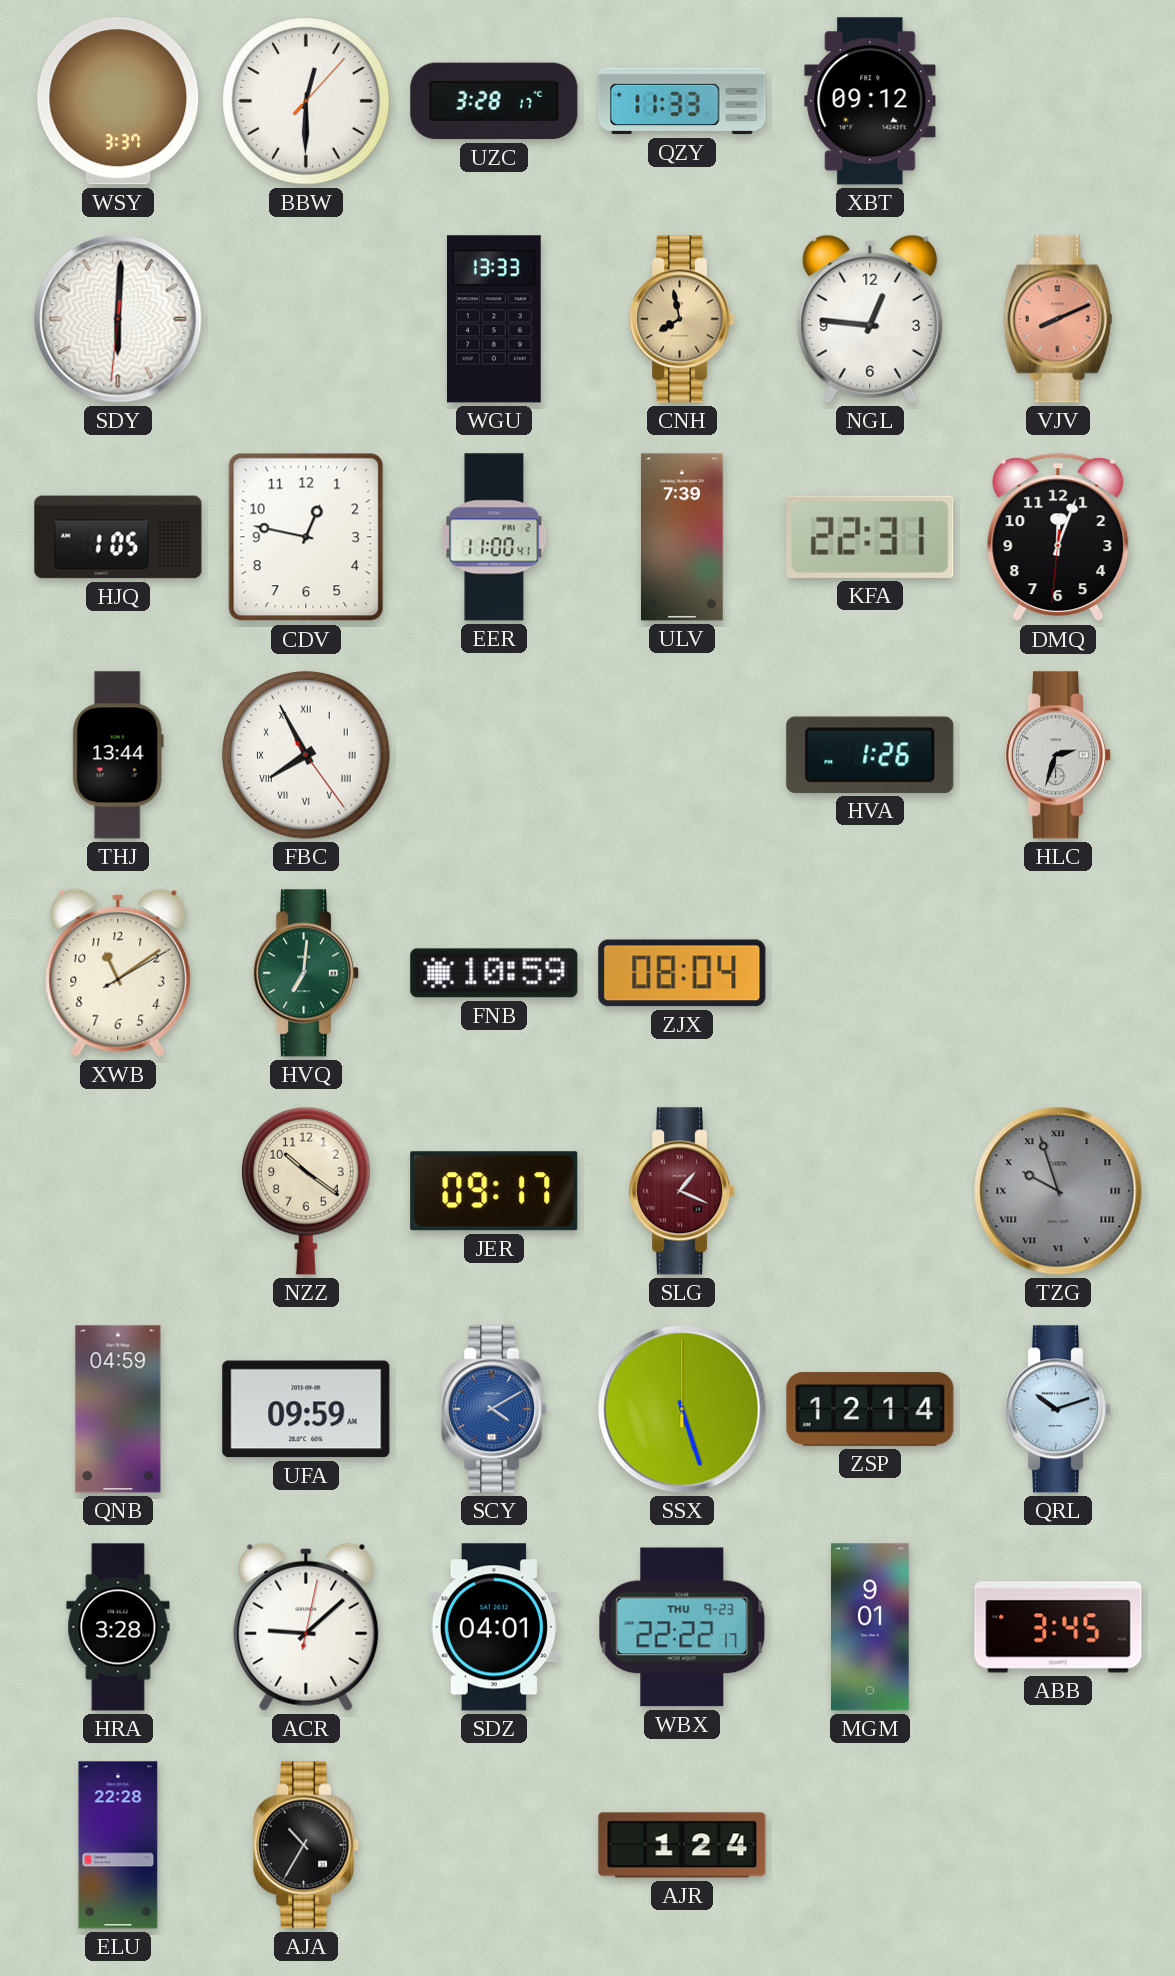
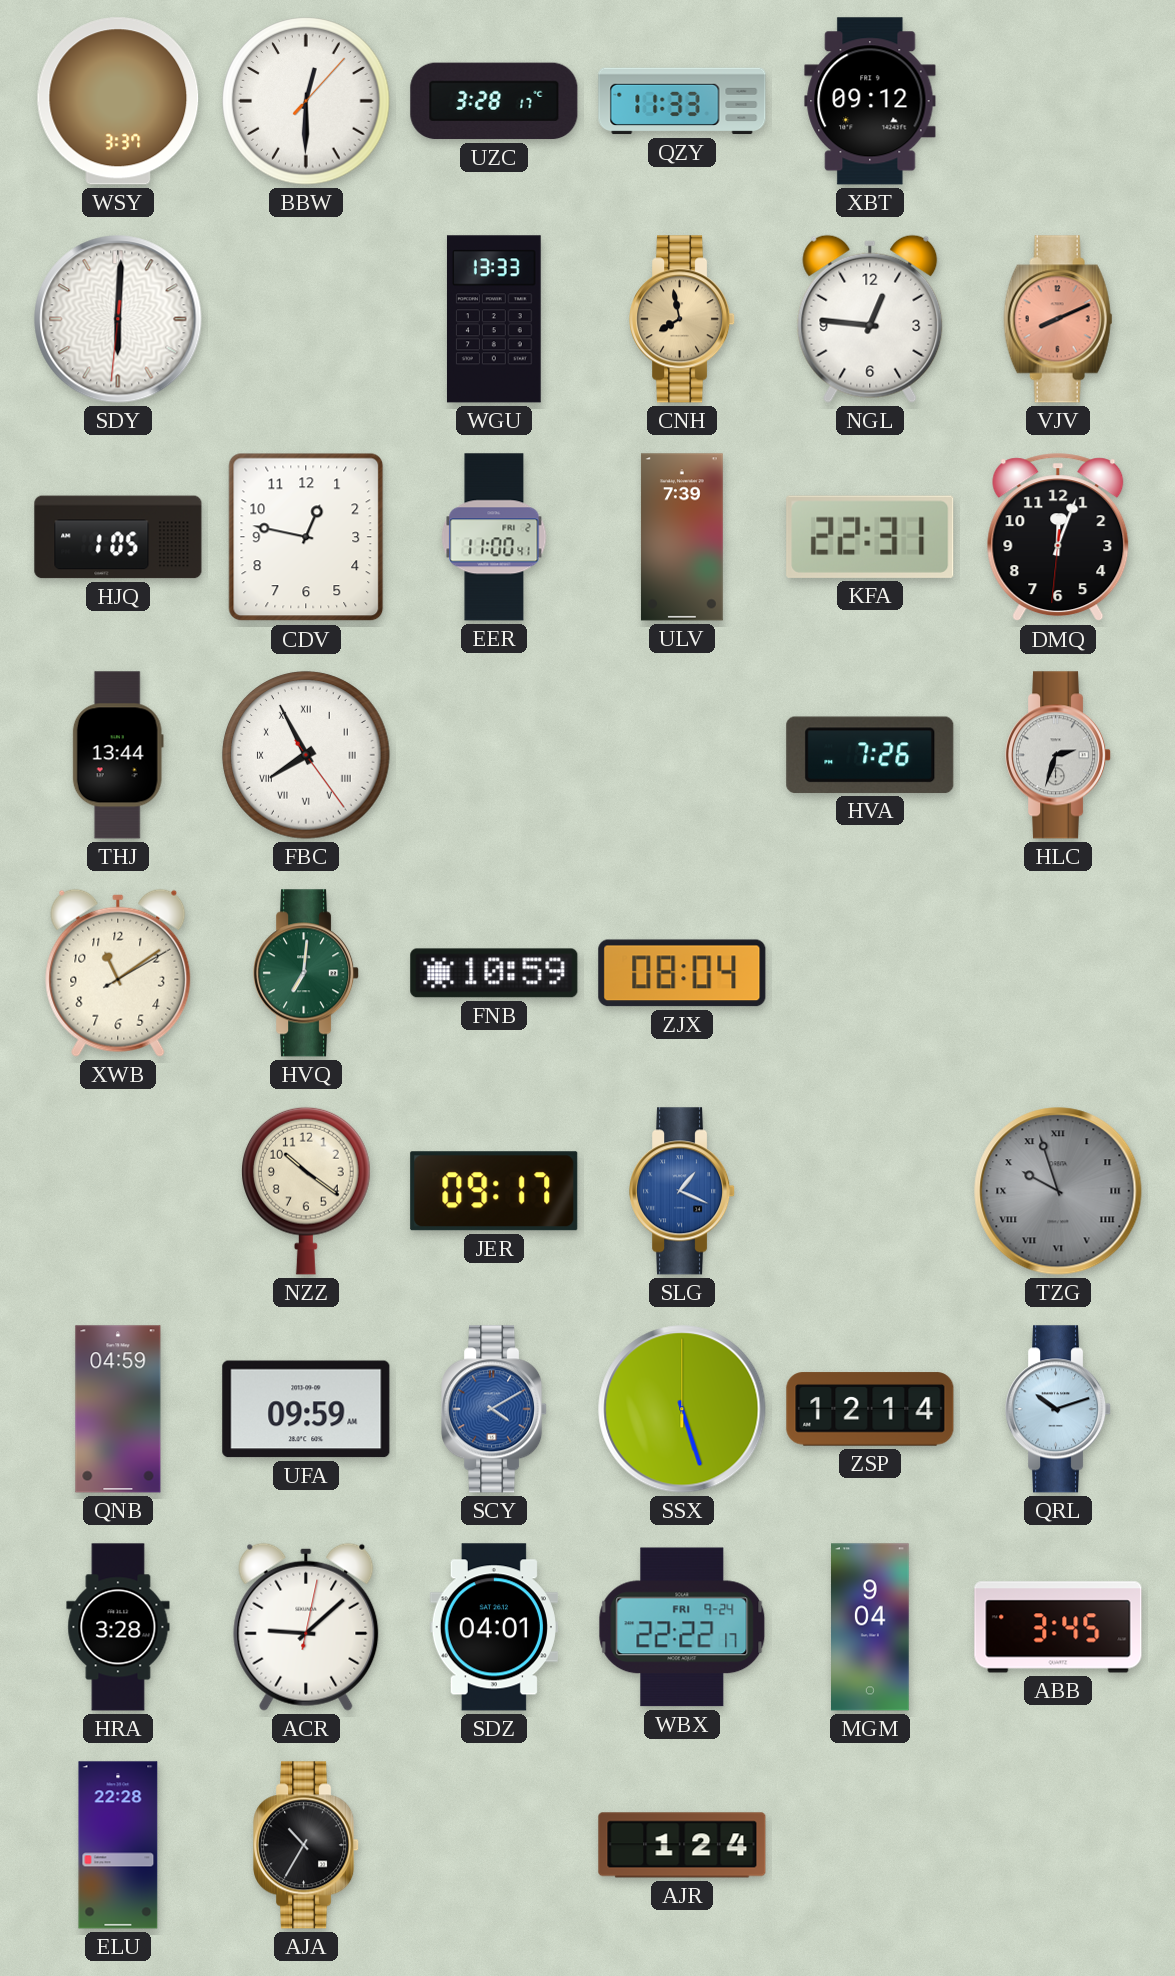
HVA: 1:26 -> 7:26 (870, 755)
SLG dial: burgundy -> blue (683, 1191)
WBX date: THU 9-23 -> FRI 9-24 (682, 1627)
MGM: 9:01 -> 9:04 (871, 1627)
